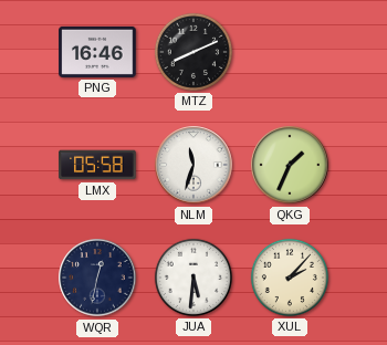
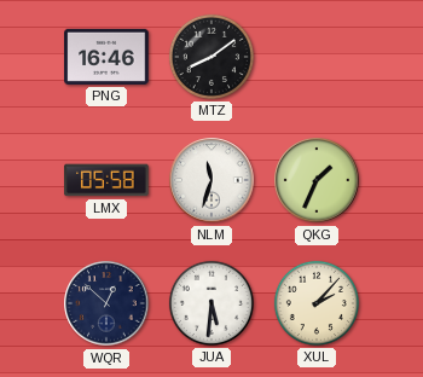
MTZ: 8:11 -> 8:09 (211, 57)
WQR: 12:32 -> 12:52 (106, 303)
